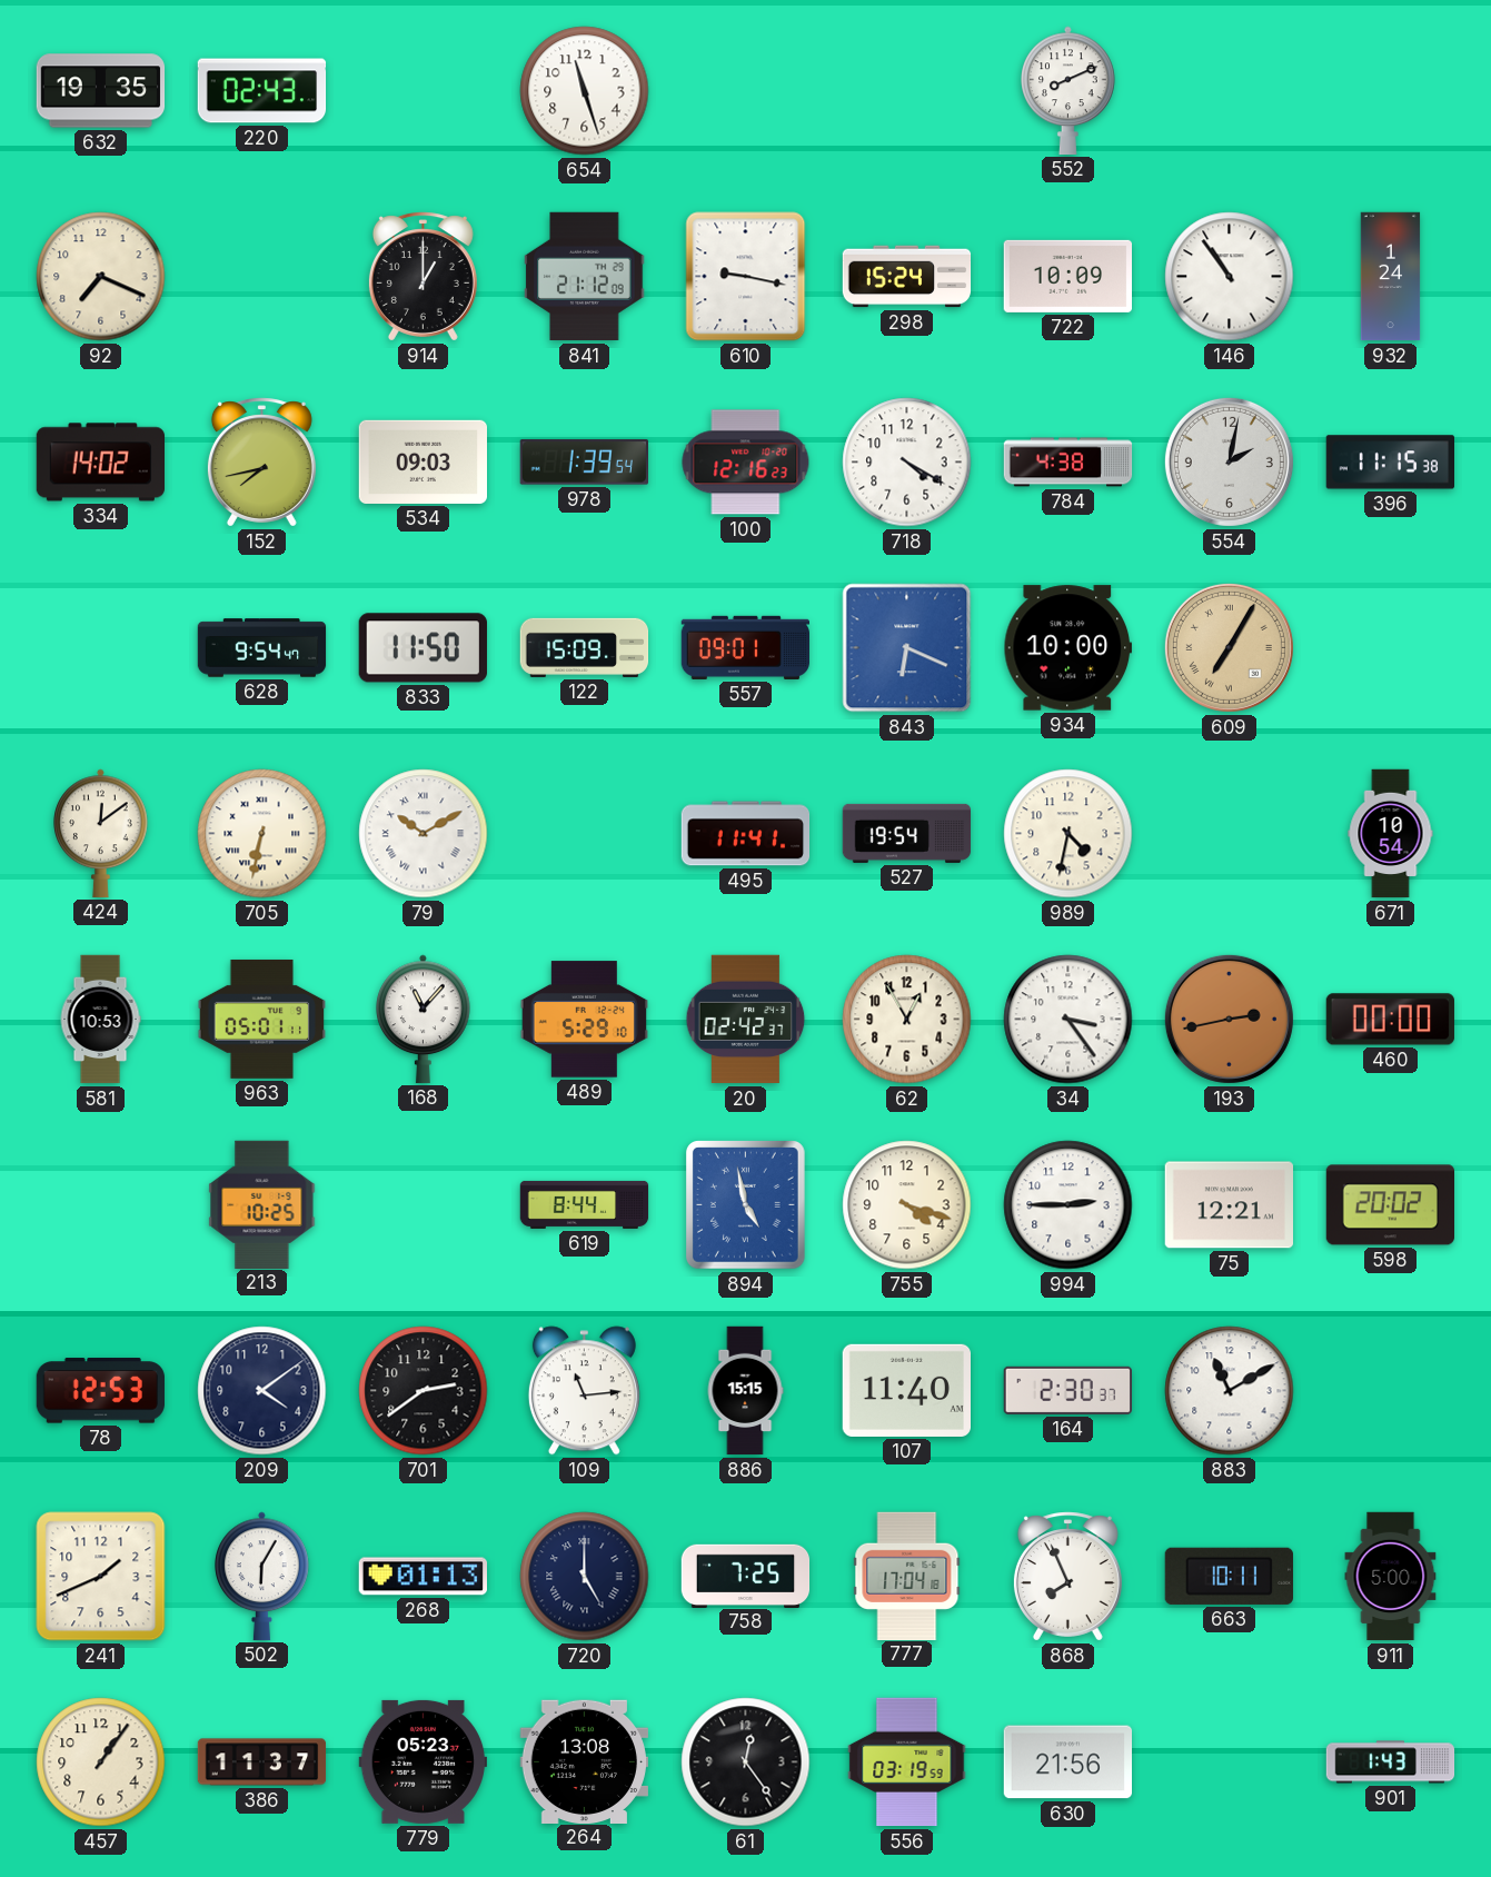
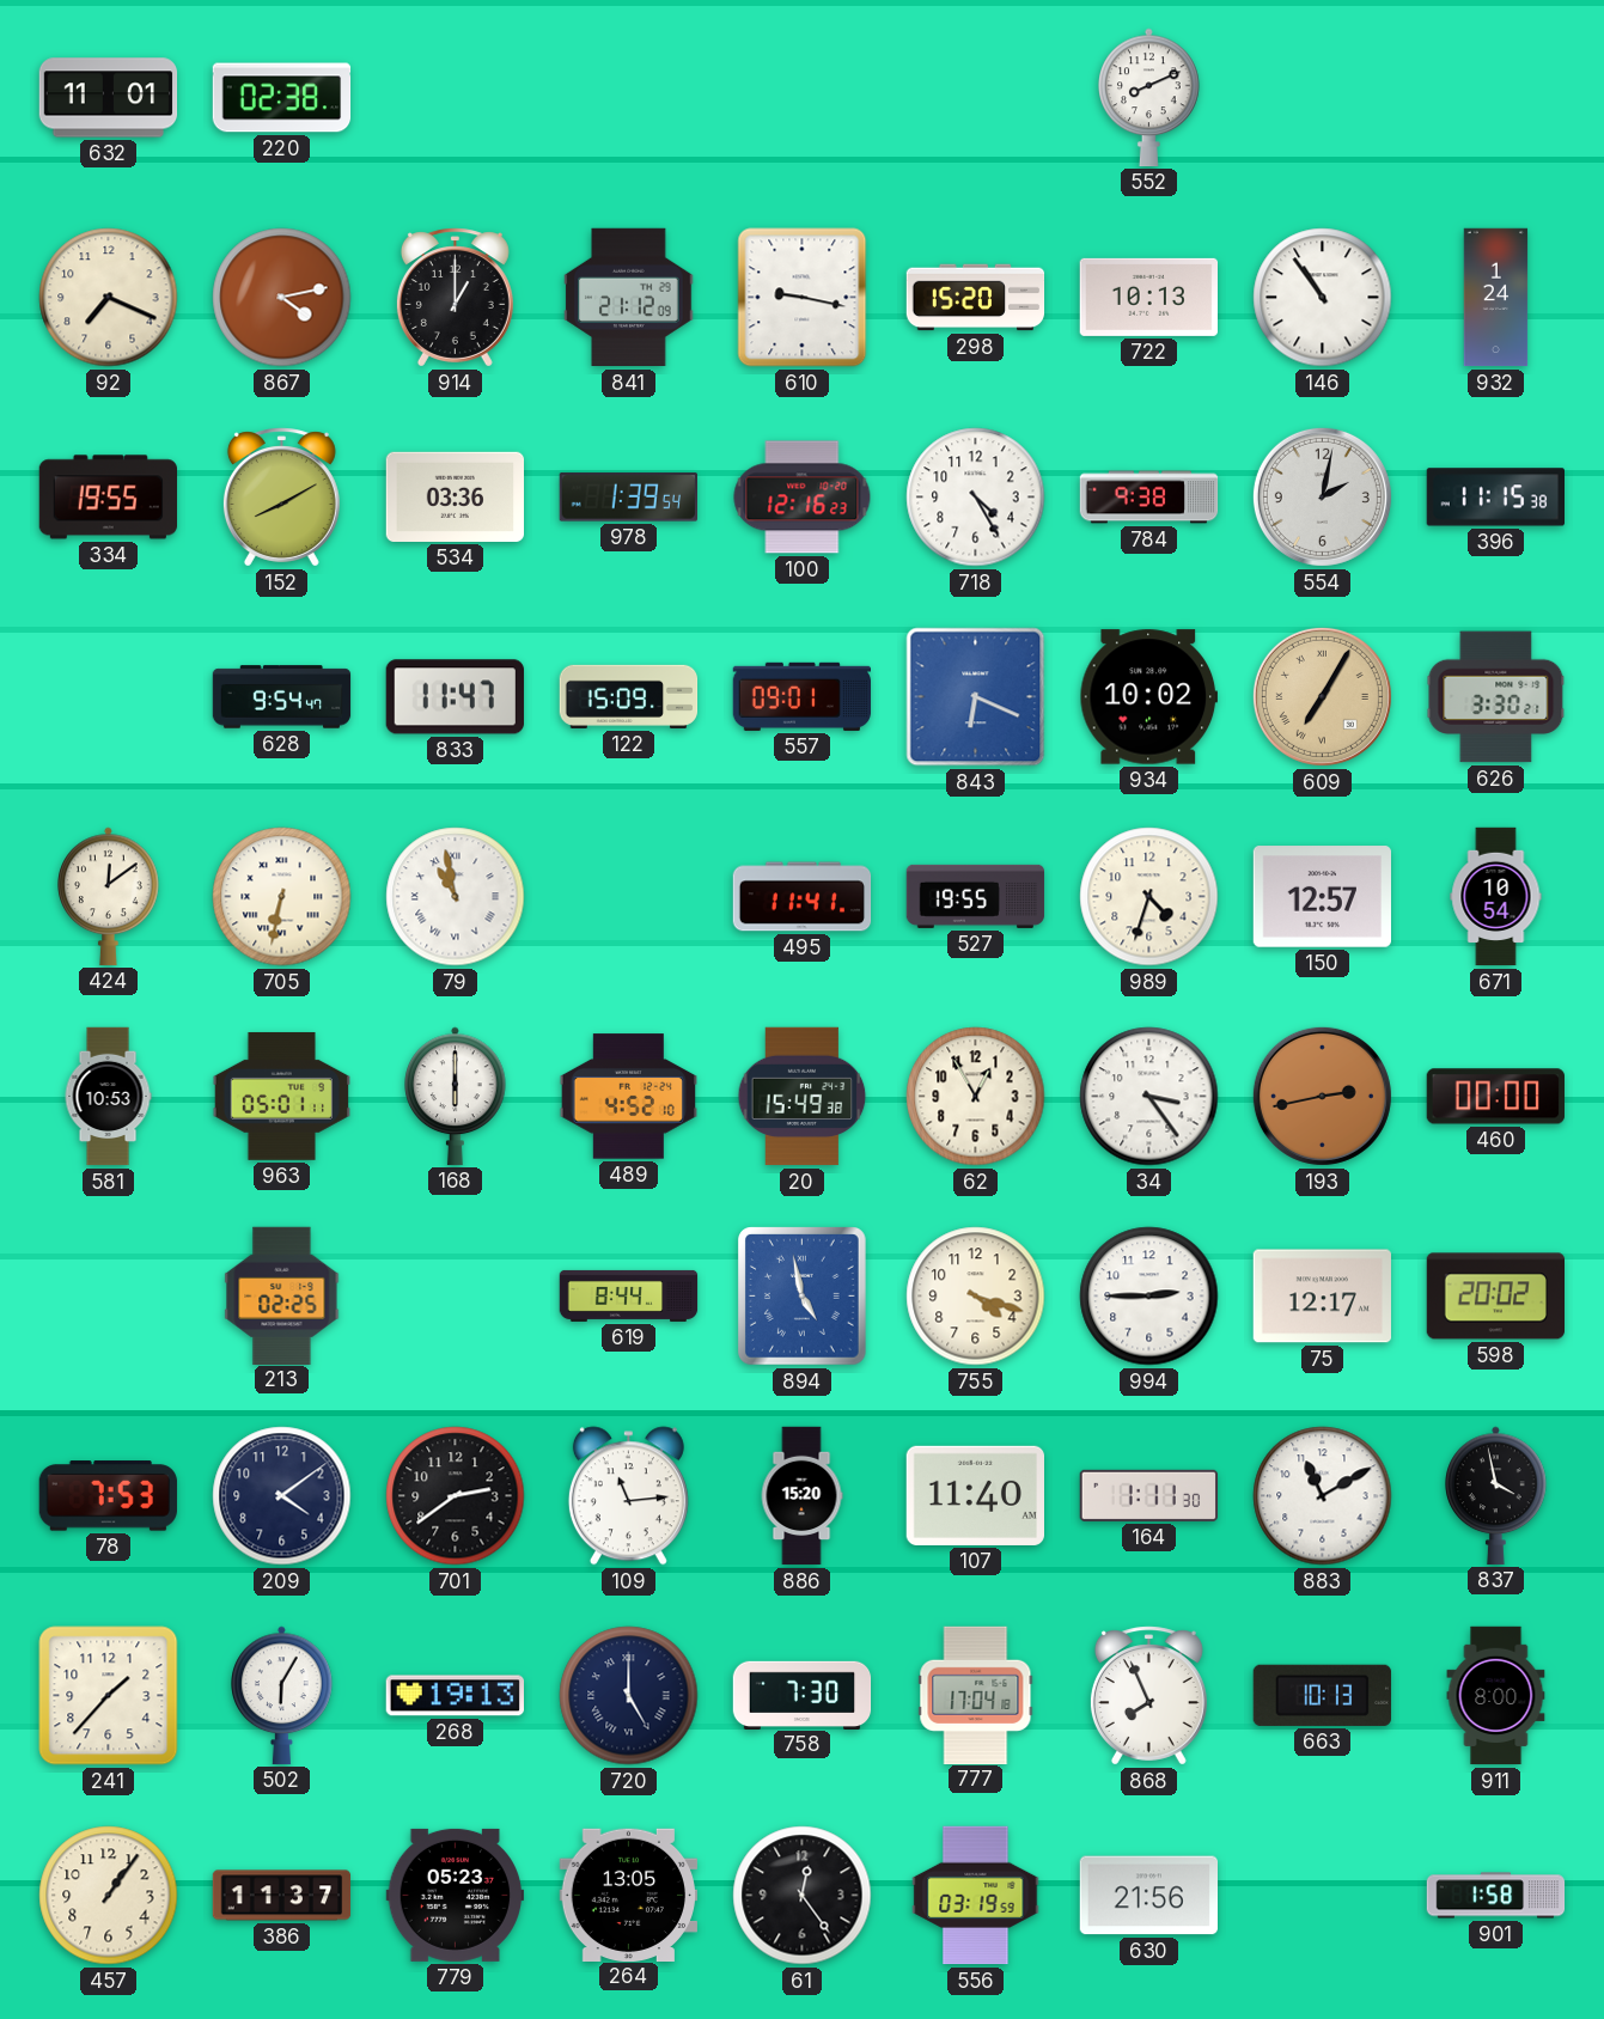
632: 19:35 -> 11:01 (109, 98)
220: 02:43 -> 02:38 (282, 98)
654: 11:27 -> none (585, 91)
867: none -> 4:13 (282, 298)
298: 15:24 -> 15:20 (976, 298)
722: 10:09 -> 10:13 (1148, 297)
334: 14:02 -> 19:55 (108, 498)
152: 7:43 -> 8:10 (281, 498)
534: 09:03 -> 03:36 (455, 496)
718: 4:20 -> 4:25 (976, 498)
784: 4:38 -> 9:38 (1149, 498)
833: 11:50 -> 11:47 (455, 697)
934: 10:00 -> 10:02 (1148, 697)
626: none -> 3:30 (1496, 697)
79: 10:10 -> 10:58 (456, 897)
527: 19:54 -> 19:55 (976, 896)
989: 4:32 -> 4:33 (1149, 897)
150: none -> 12:57 (1322, 897)
168: 11:07 -> 6:00 (456, 1096)
489: 5:29 -> 4:52 (628, 1097)
20: 02:42 -> 15:49 (803, 1097)
213: 10:25 -> 02:25 (282, 1295)
75: 12:21 -> 12:17 (1322, 1297)
78: 12:53 -> 7:53 (108, 1496)
886: 15:15 -> 15:20 (801, 1496)
164: 2:30 -> 1:11 (1148, 1495)
837: none -> 3:58 (1496, 1495)
241: 1:41 -> 1:37 (109, 1696)
268: 01:13 -> 19:13 (455, 1696)
758: 7:25 -> 7:30 (803, 1695)
663: 10:11 -> 10:13 (1322, 1695)
911: 5:00 -> 8:00 (1496, 1696)
264: 13:08 -> 13:05 (628, 1895)
901: 1:43 -> 1:58 (1496, 1896)
